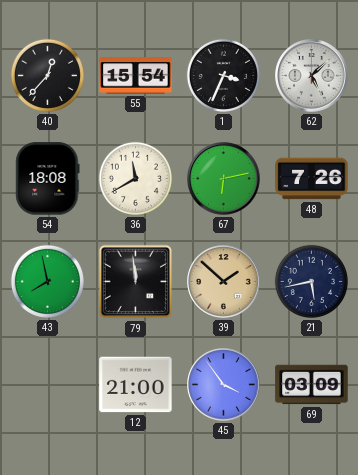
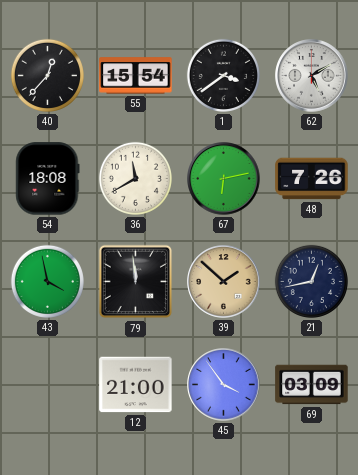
1: 3:34 -> 3:39 (223, 75)
62: 5:08 -> 5:10 (312, 76)
43: 7:58 -> 3:58 (47, 281)
21: 5:43 -> 12:43 (311, 281)
